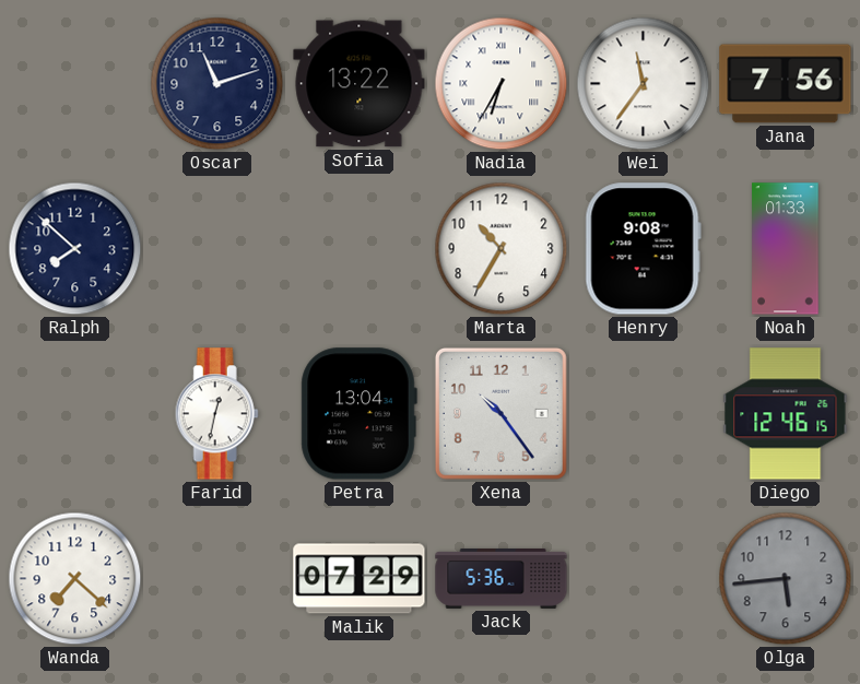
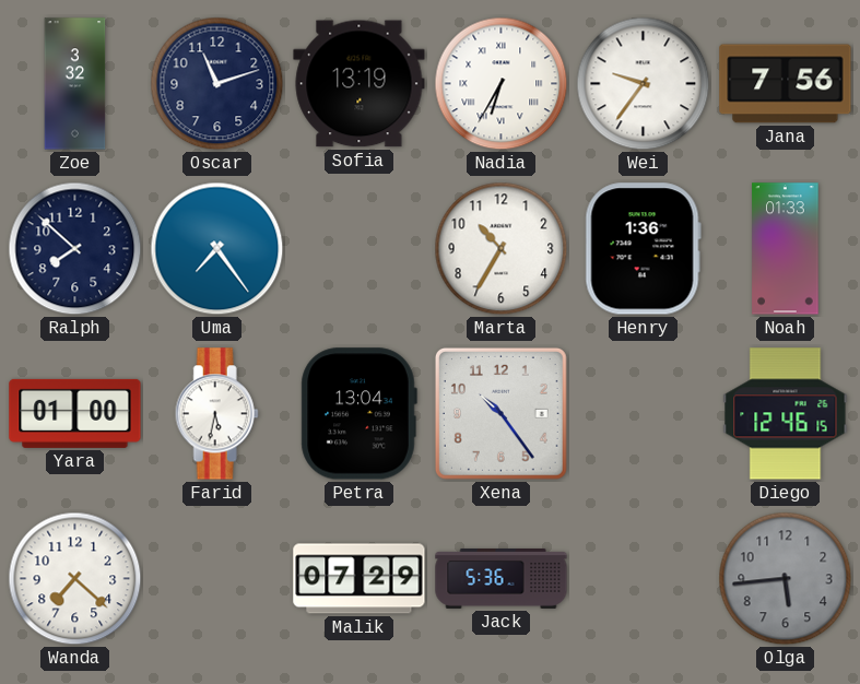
Zoe: none -> 3:32 (75, 84)
Sofia: 13:22 -> 13:19 (360, 84)
Wei: 11:36 -> 9:36 (644, 84)
Uma: none -> 7:24 (217, 249)
Henry: 9:08 -> 1:36 (643, 249)
Yara: none -> 01:00 (75, 413)
Farid: 12:32 -> 5:32 (216, 414)
